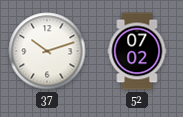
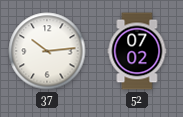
37: 10:12 -> 10:14 (47, 51)
